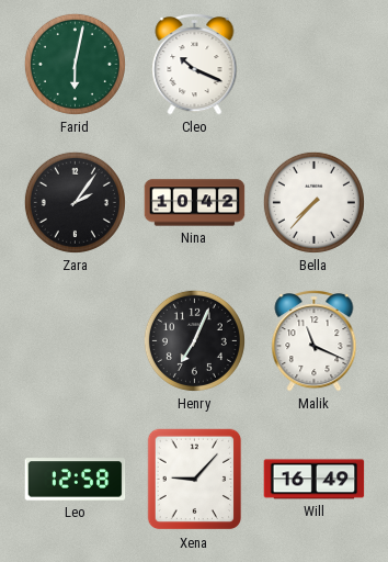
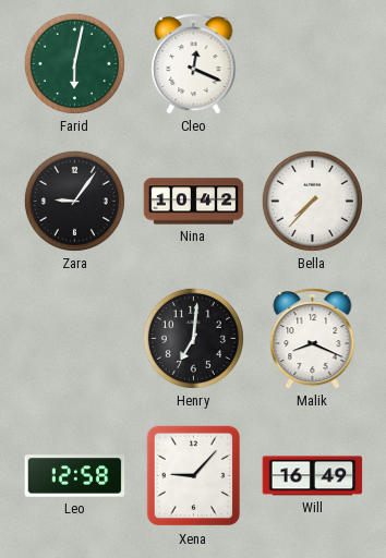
Cleo: 10:19 -> 12:19 (194, 63)
Zara: 2:06 -> 9:06 (74, 201)
Henry: 7:04 -> 7:01 (193, 338)
Malik: 11:19 -> 8:19 (313, 338)
